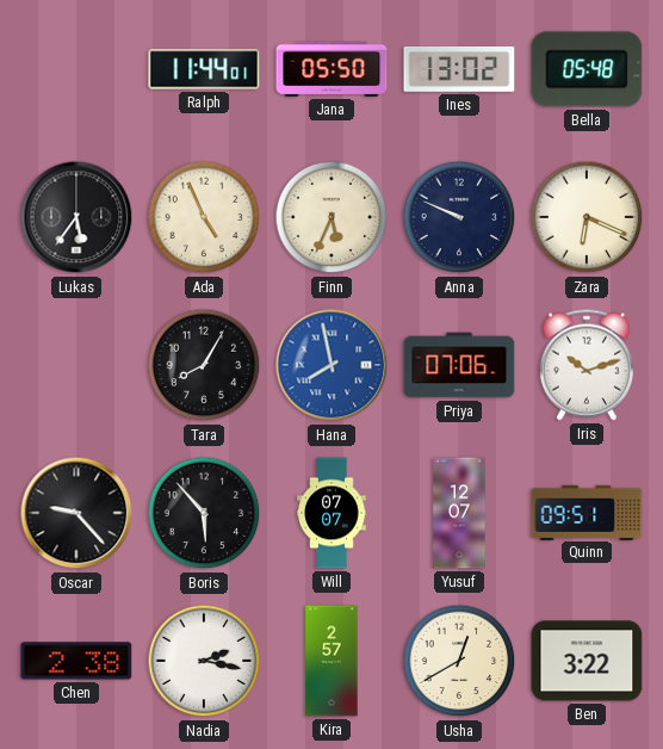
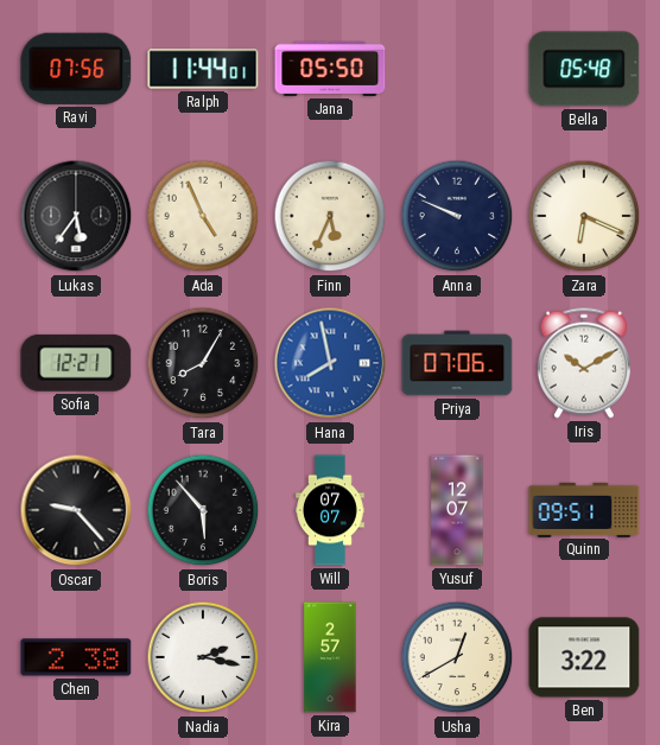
Ravi: none -> 07:56 (76, 69)
Ines: 13:02 -> none (459, 69)
Sofia: none -> 12:21 (76, 363)
Iris: 10:12 -> 10:10 (584, 363)
